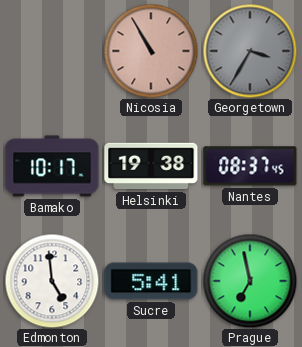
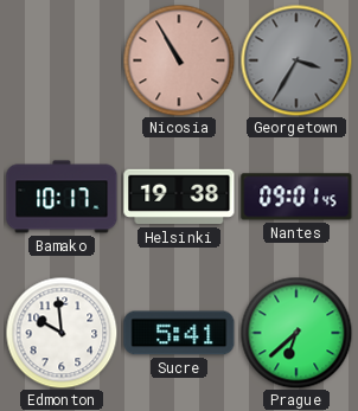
Nantes: 08:37 -> 09:01 (296, 197)
Edmonton: 4:59 -> 9:59 (62, 333)
Prague: 6:58 -> 6:38 (296, 333)
